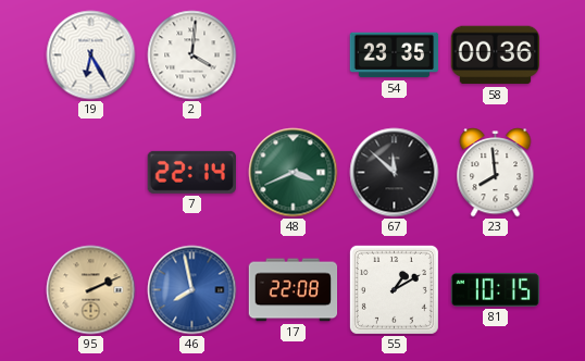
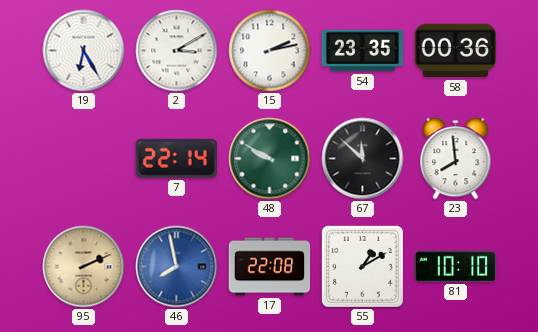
2: 4:01 -> 3:10 (177, 51)
15: none -> 2:13 (270, 51)
48: 3:41 -> 9:50 (270, 159)
81: 10:15 -> 10:10 (456, 266)
